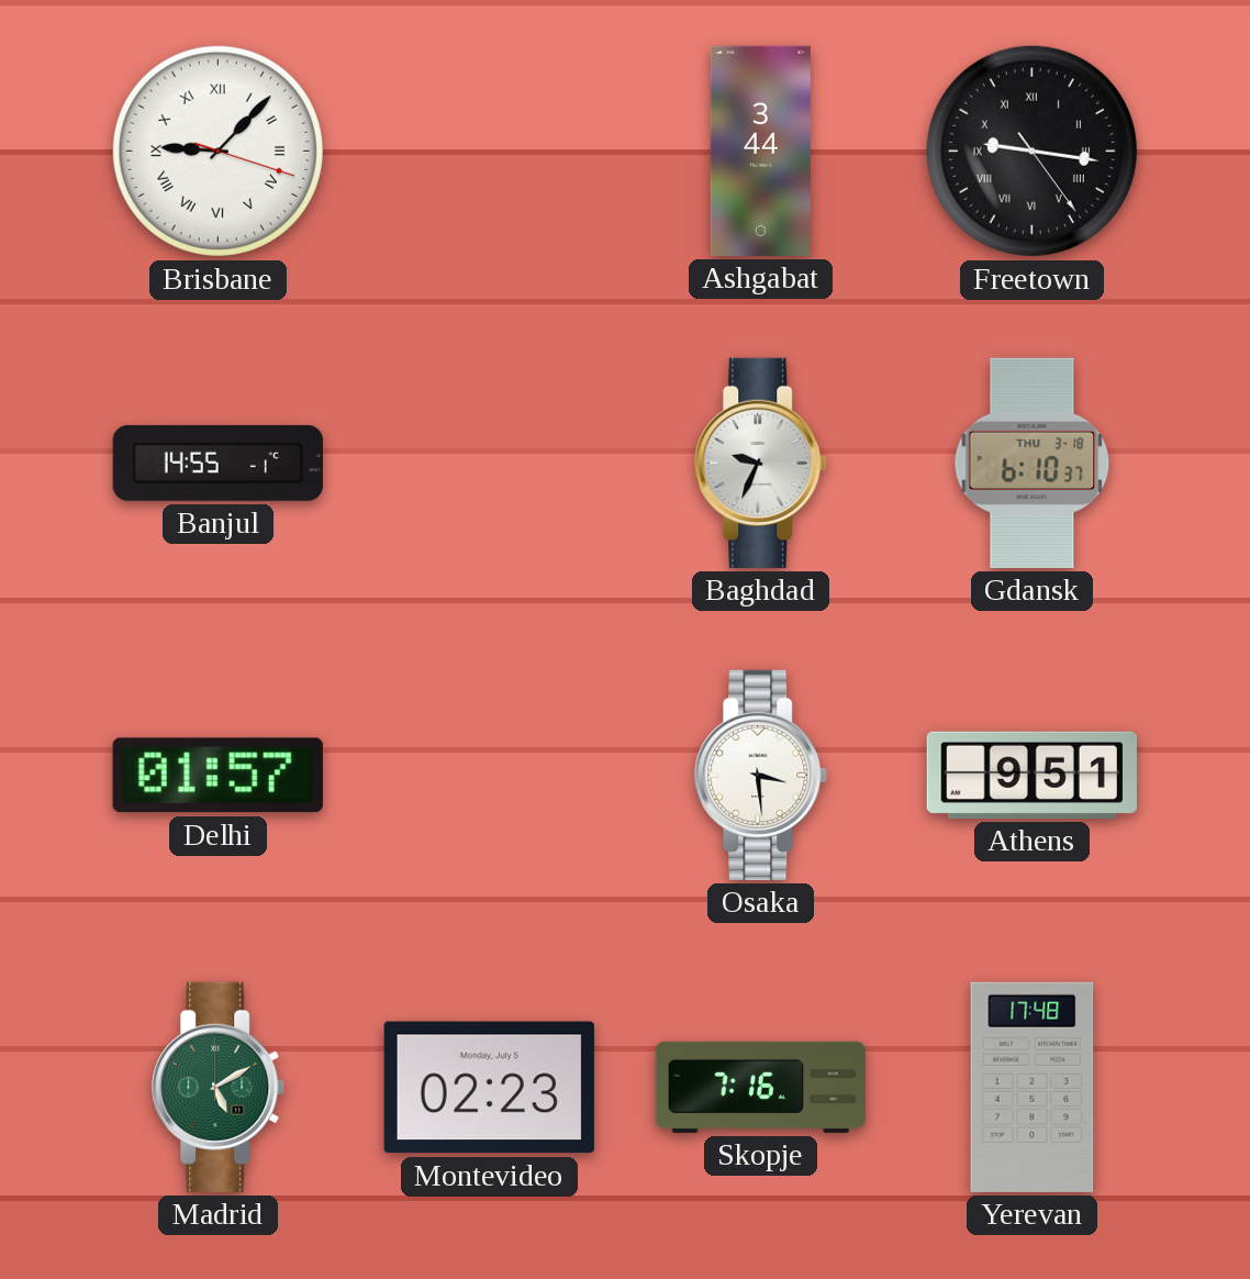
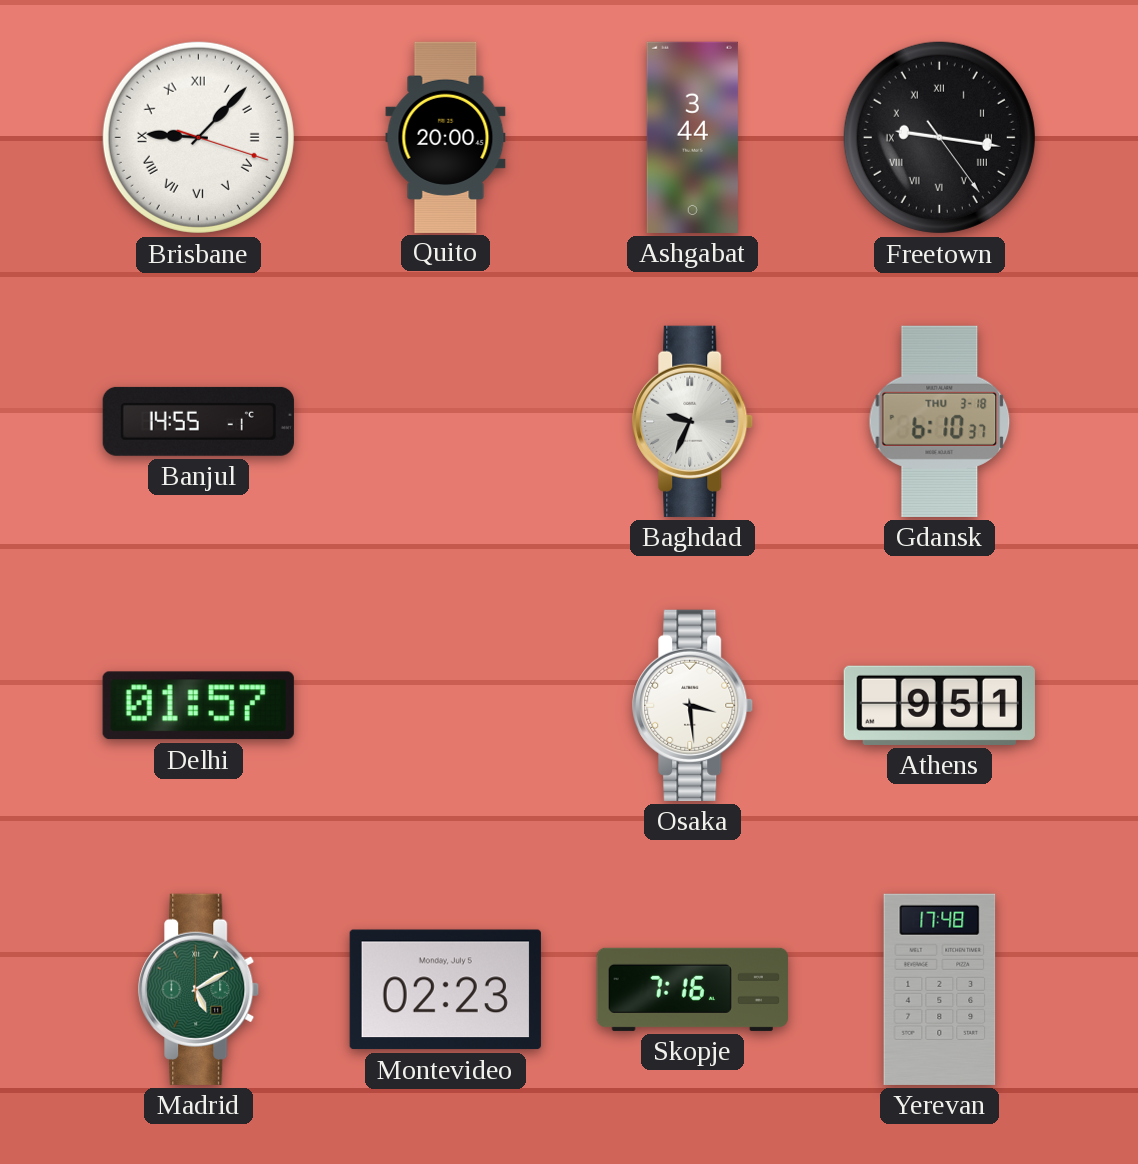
Quito: none -> 20:00 (446, 137)
